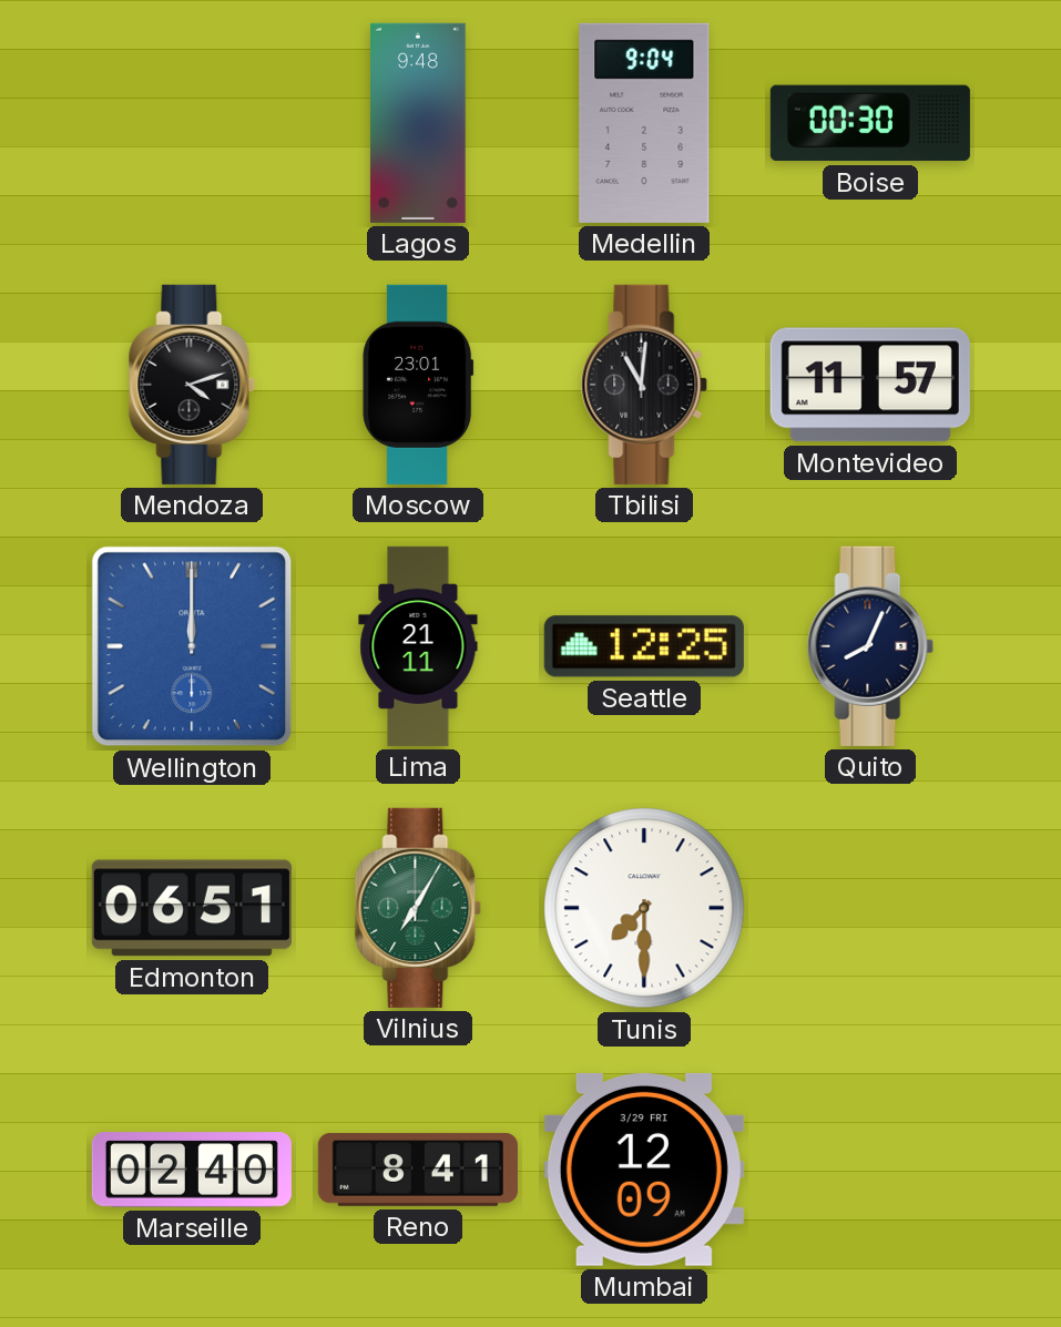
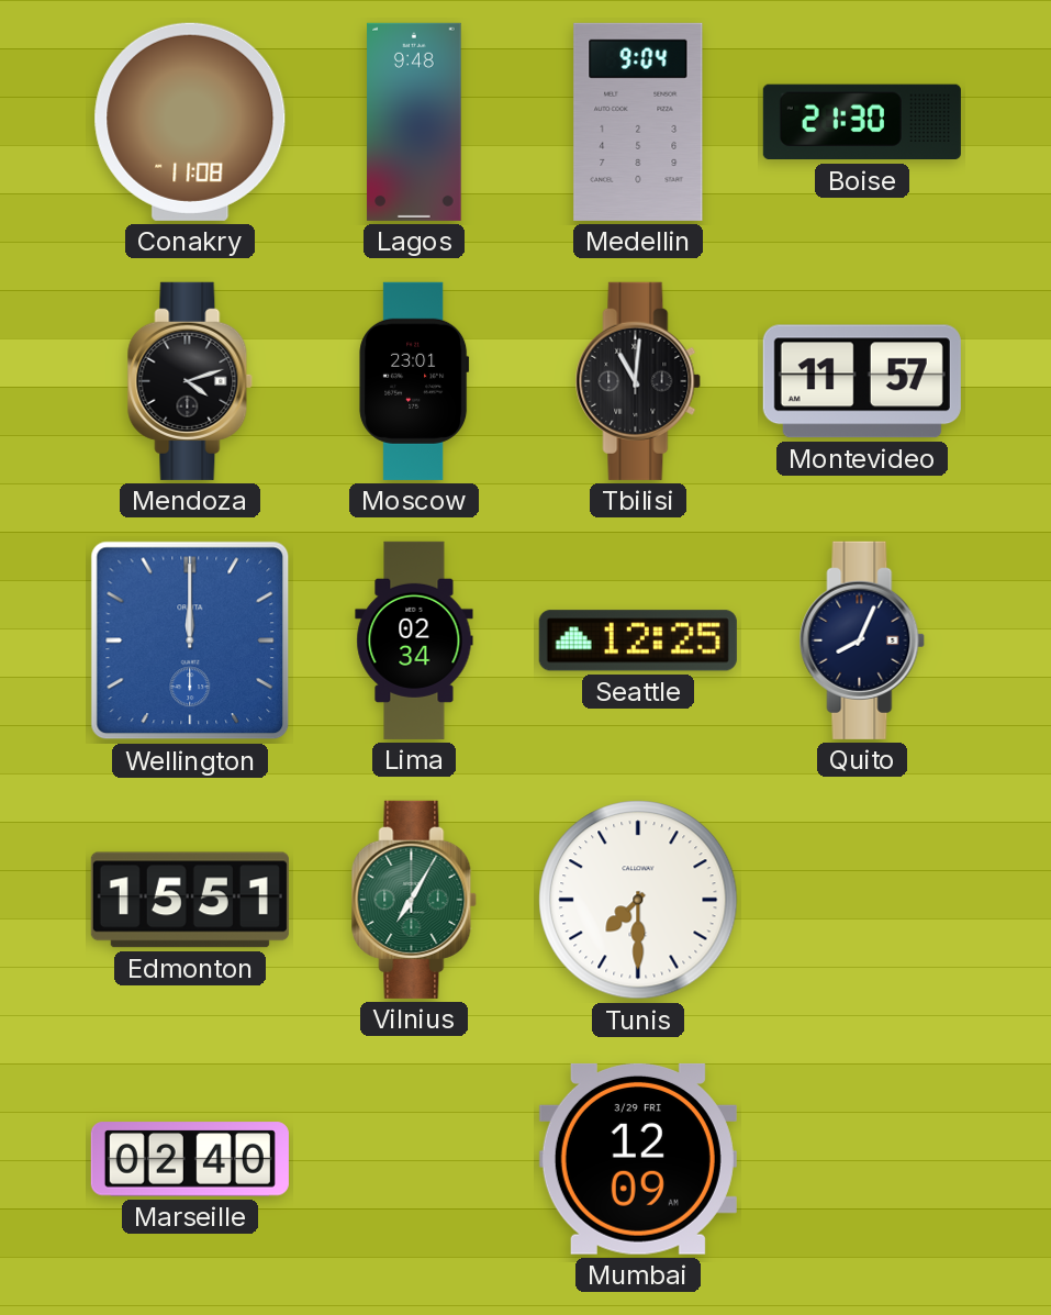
Conakry: none -> 11:08 (190, 122)
Boise: 00:30 -> 21:30 (862, 122)
Lima: 21:11 -> 02:34 (414, 640)
Edmonton: 06:51 -> 15:51 (190, 900)
Reno: 8:41 -> none (418, 1170)
